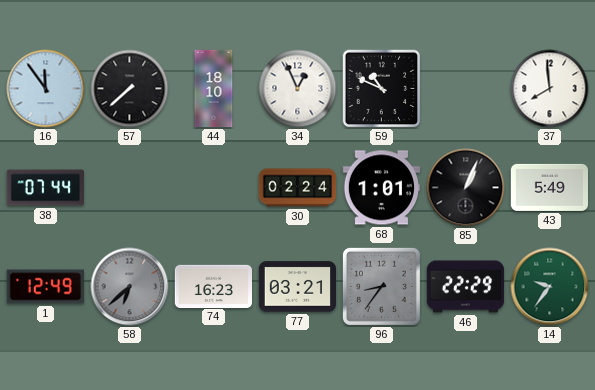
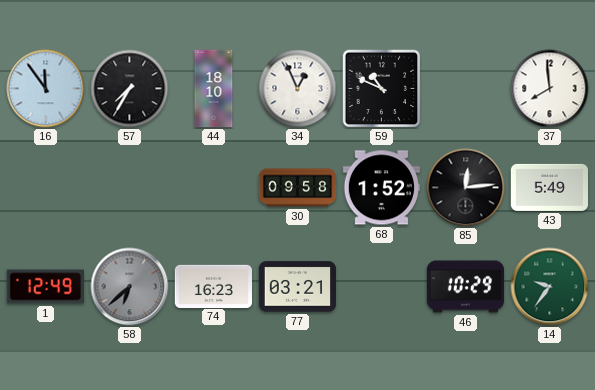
57: 7:38 -> 7:35 (130, 89)
38: 07:44 -> none (45, 188)
30: 02:24 -> 09:58 (298, 188)
68: 1:01 -> 1:52 (381, 188)
85: 1:04 -> 12:14 (466, 188)
96: 8:36 -> none (381, 286)
46: 22:29 -> 10:29 (466, 287)
